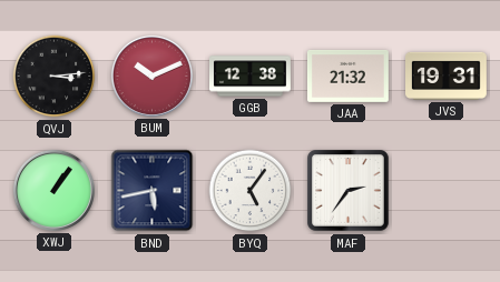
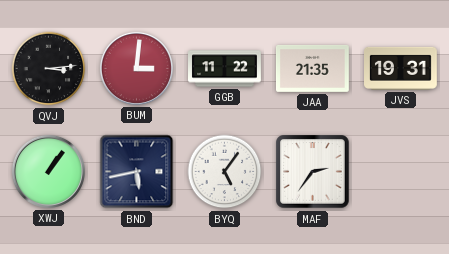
BUM: 10:11 -> 3:01 (136, 68)
GGB: 12:38 -> 11:22 (225, 69)
JAA: 21:32 -> 21:35 (312, 68)
